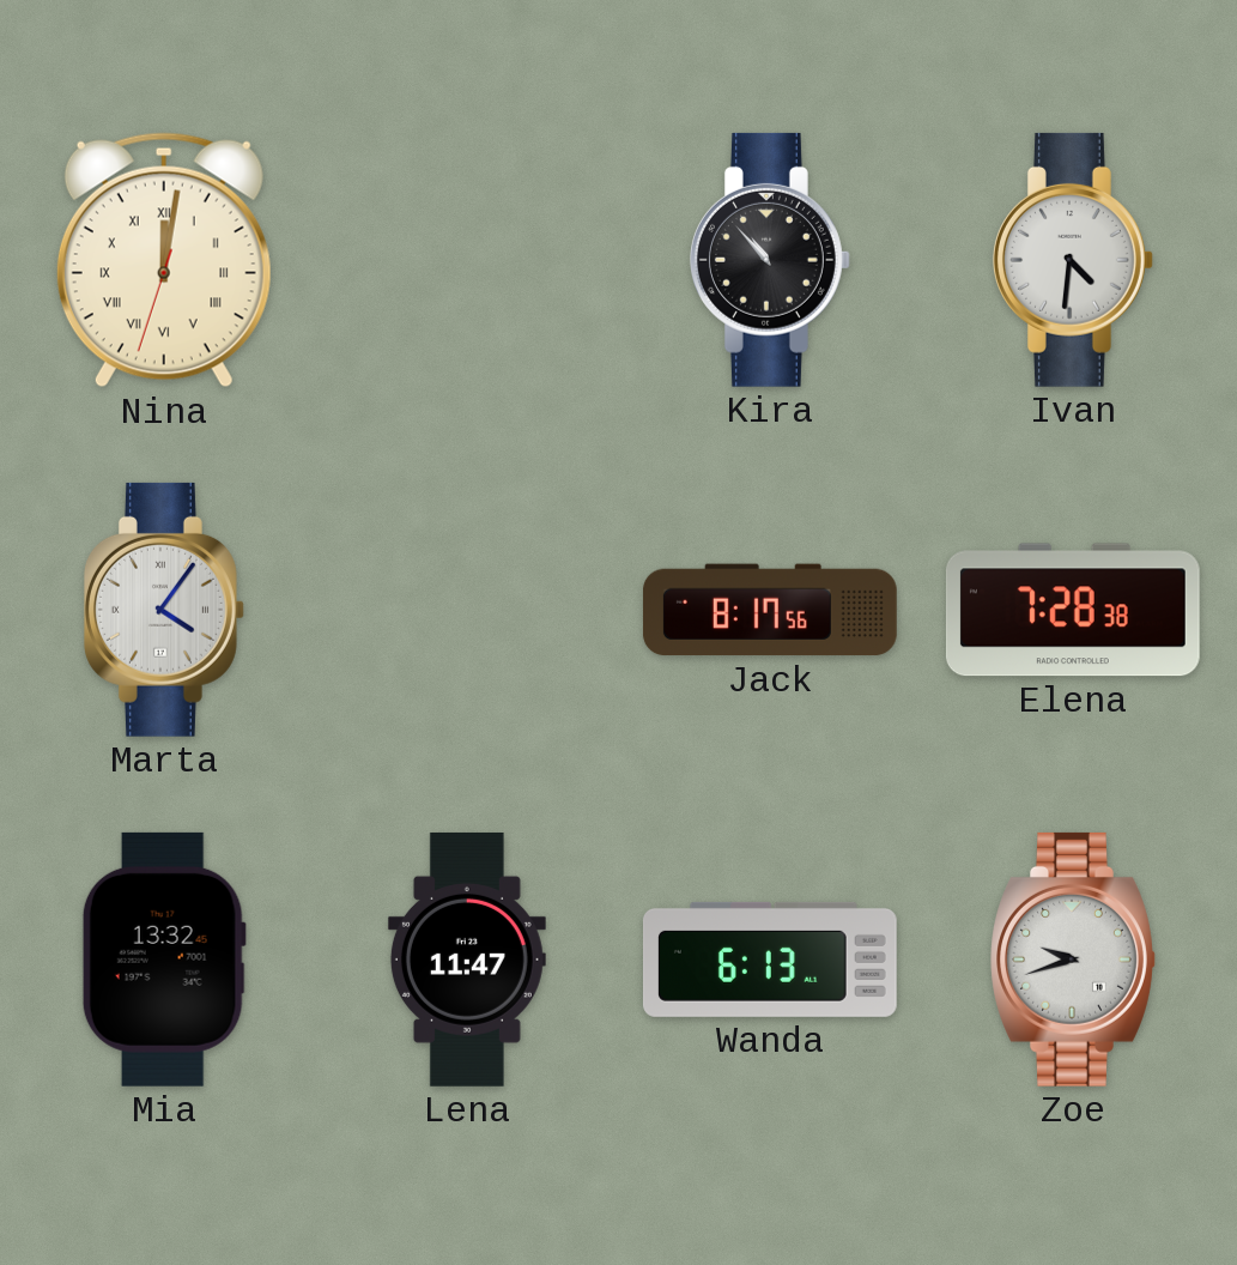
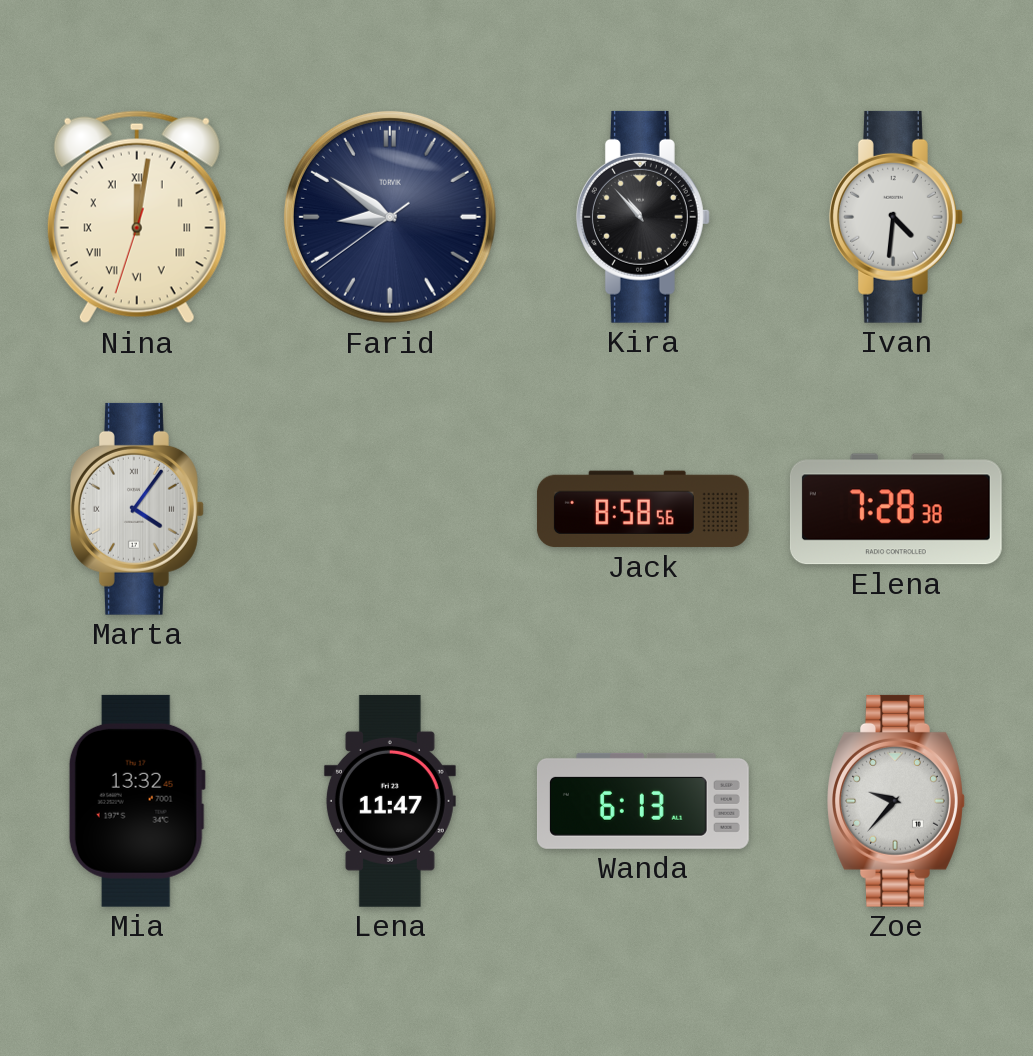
Farid: none -> 8:50 (390, 217)
Jack: 8:17 -> 8:58 (643, 509)
Zoe: 9:42 -> 9:37 (896, 801)
